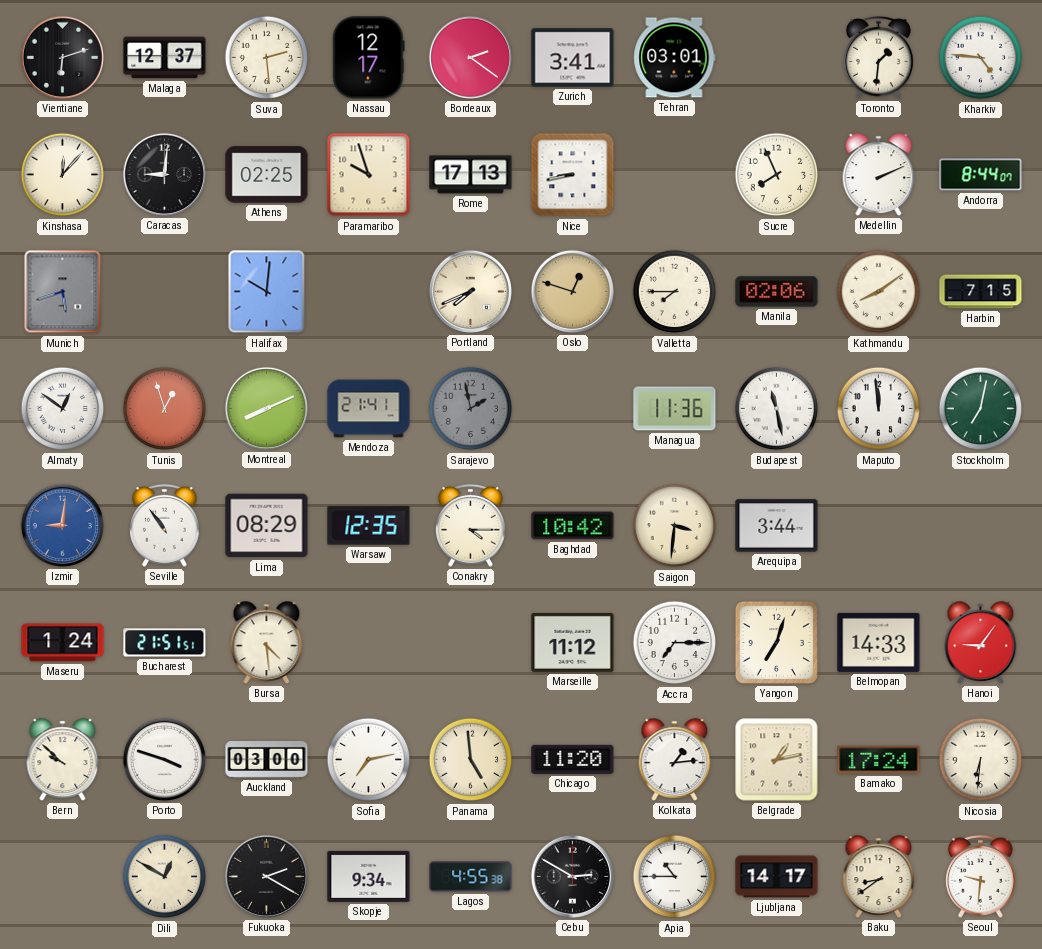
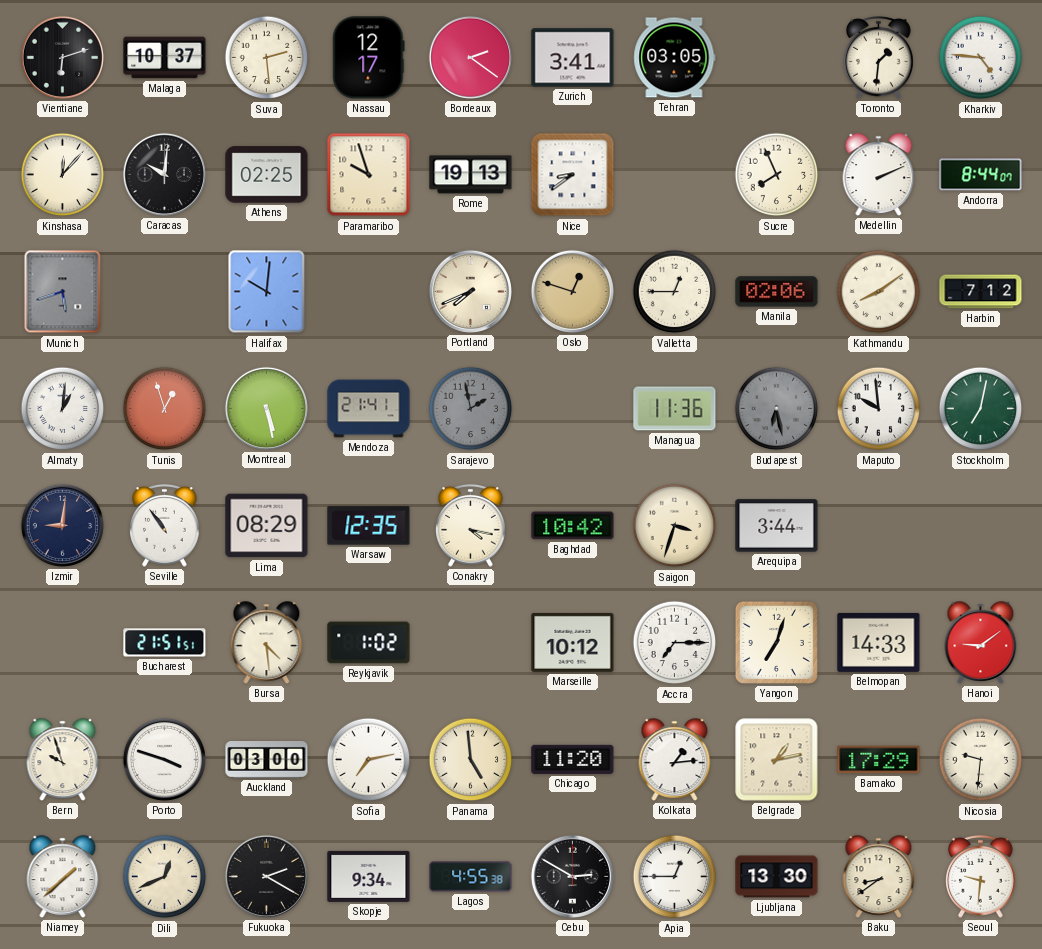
Malaga: 12:37 -> 10:37 (165, 58)
Tehran: 03:01 -> 03:05 (675, 58)
Caracas: 9:01 -> 10:01 (164, 174)
Rome: 17:13 -> 19:13 (471, 175)
Nice: 8:43 -> 8:39 (573, 175)
Valletta: 7:45 -> 12:45 (675, 292)
Harbin: 7:15 -> 7:12 (981, 292)
Almaty: 12:51 -> 1:01 (63, 409)
Montreal: 8:11 -> 5:28 (266, 408)
Budapest: 11:28 -> 6:28 (777, 409)
Budapest dial: white -> grey (777, 409)
Maputo: 11:59 -> 9:59 (879, 409)
Izmir dial: blue -> navy (62, 525)
Conakry: 4:15 -> 4:17 (471, 526)
Saigon: 3:31 -> 3:33 (675, 526)
Maseru: 1:24 -> none (63, 643)
Reykjavik: none -> 1:02 (369, 643)
Marseille: 11:12 -> 10:12 (573, 642)
Hanoi: 9:06 -> 9:09 (981, 643)
Bern: 9:52 -> 9:57 (63, 760)
Bamako: 17:24 -> 17:29 (879, 760)
Nicosia: 6:31 -> 9:31 (981, 760)
Niamey: none -> 1:38 (63, 877)
Dili: 12:50 -> 12:41 (165, 877)
Apia: 10:45 -> 12:45 (675, 877)
Ljubljana: 14:17 -> 13:30 (777, 877)
